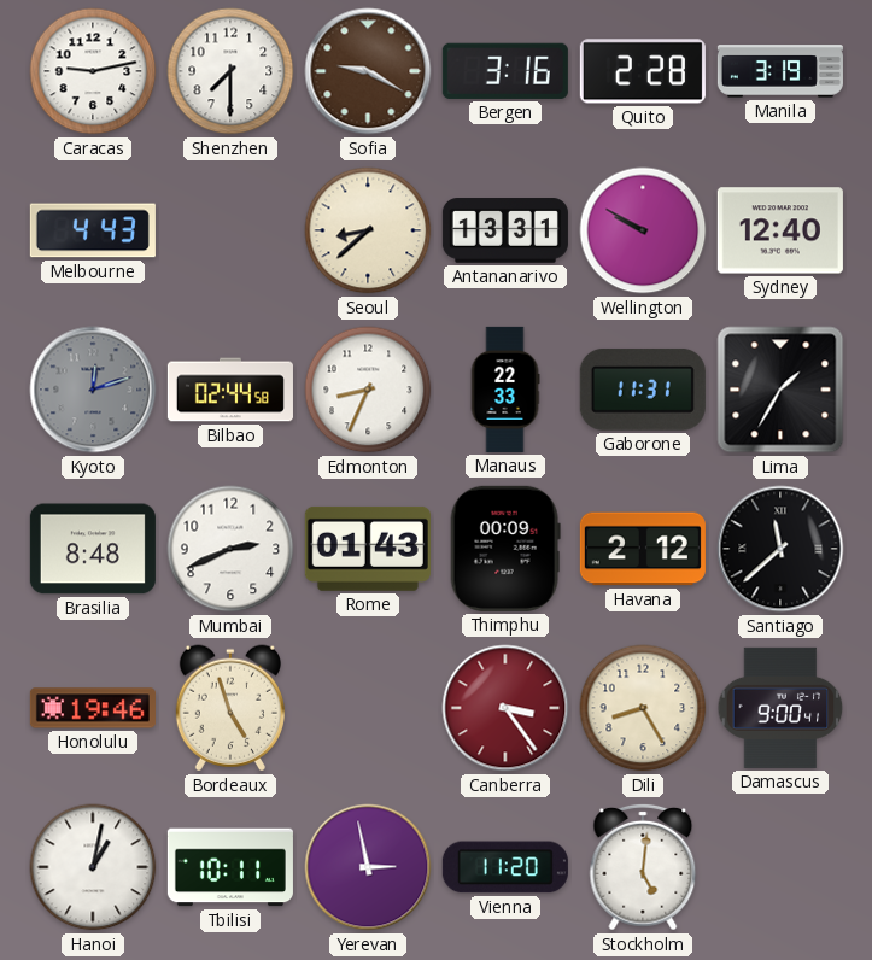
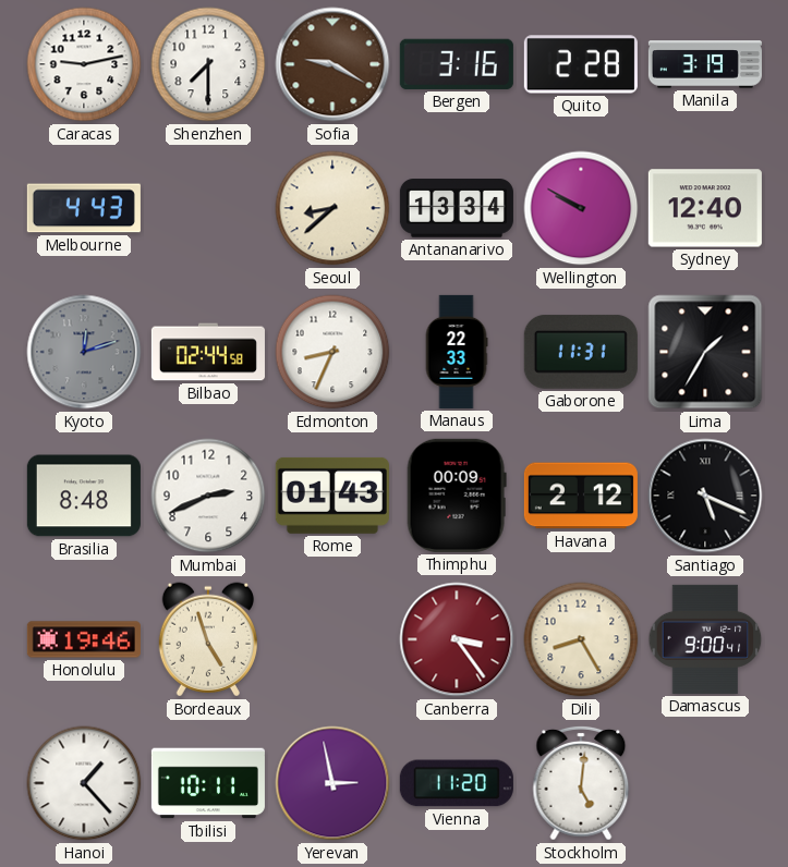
Antananarivo: 13:31 -> 13:34 (457, 208)
Santiago: 11:38 -> 5:19 (705, 496)
Hanoi: 1:02 -> 1:23 (84, 783)
